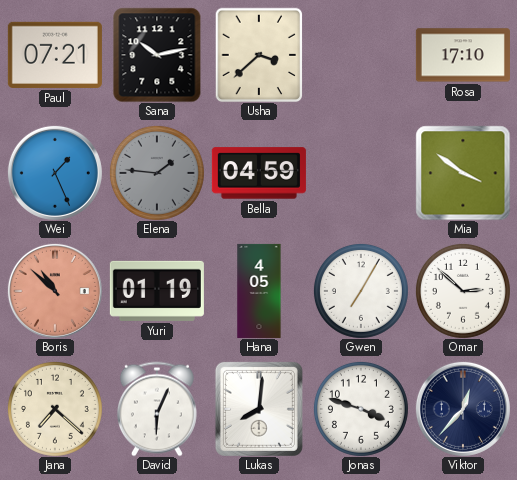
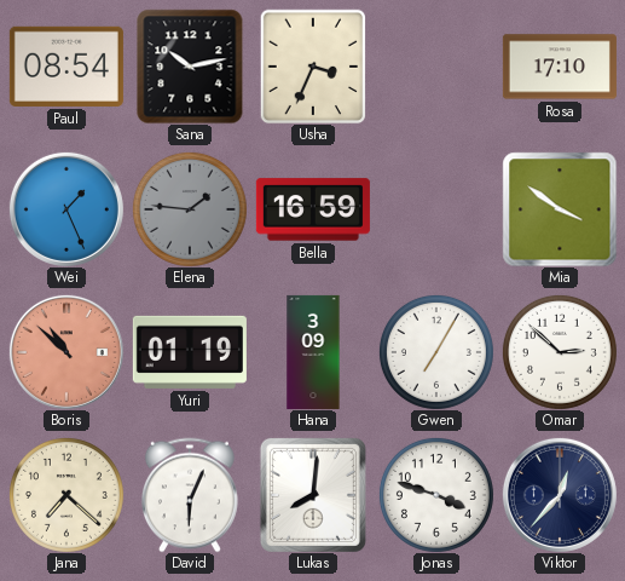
Paul: 07:21 -> 08:54 (66, 67)
Usha: 3:38 -> 3:34 (313, 67)
Bella: 04:59 -> 16:59 (313, 209)
Hana: 4:05 -> 3:09 (313, 352)
